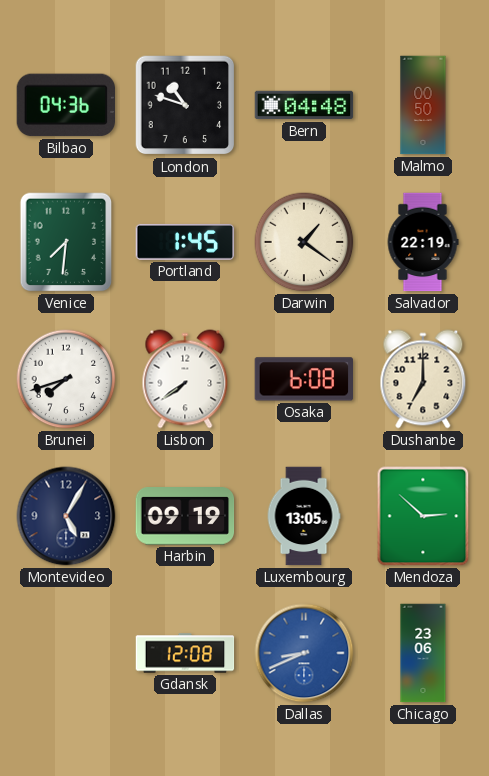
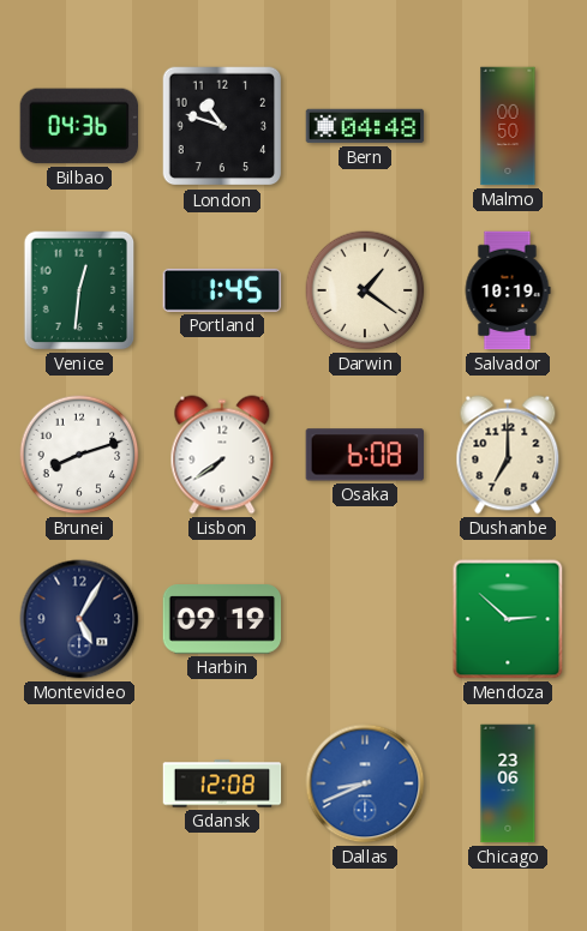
Venice: 7:31 -> 12:31 (79, 290)
Salvador: 22:19 -> 10:19 (508, 290)
Brunei: 7:42 -> 8:12 (79, 455)
Luxembourg: 13:05 -> none (304, 516)
